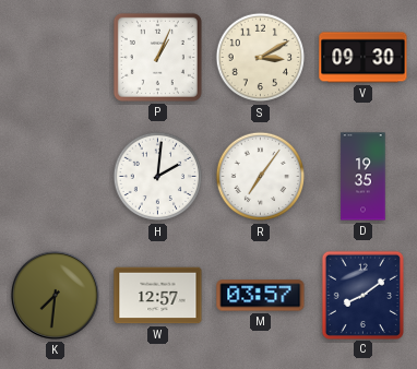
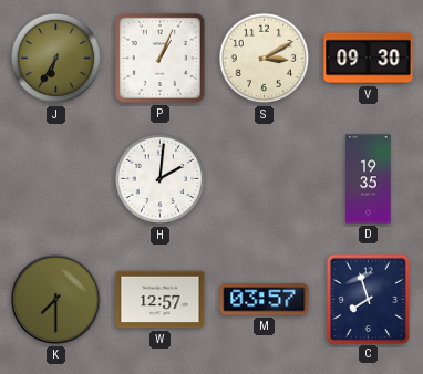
J: none -> 6:35 (56, 59)
R: 7:06 -> none (261, 177)
K: 7:31 -> 7:30 (55, 299)
C: 8:09 -> 7:57 (368, 299)
